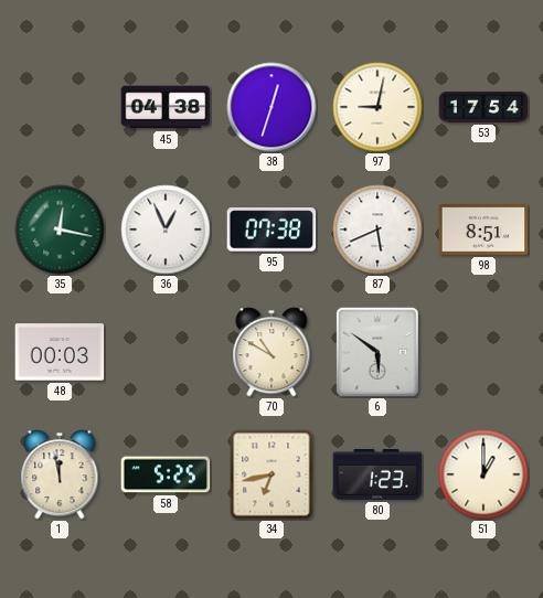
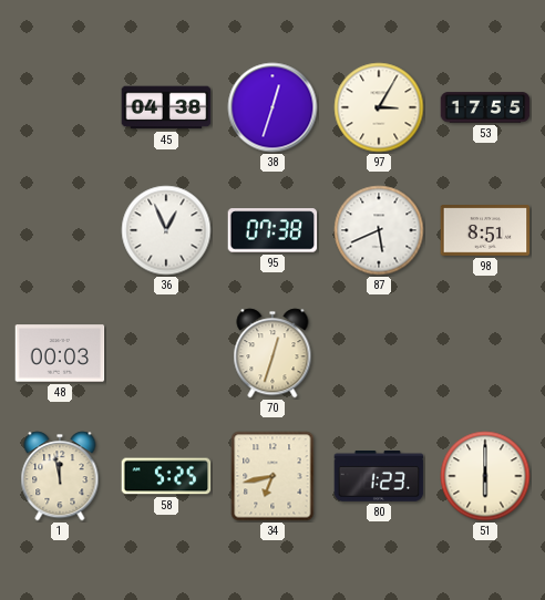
97: 9:02 -> 3:05 (379, 107)
53: 17:54 -> 17:55 (485, 107)
35: 12:17 -> none (60, 229)
70: 10:50 -> 12:33 (272, 353)
6: 5:51 -> none (377, 352)
51: 1:00 -> 6:00 (485, 476)
